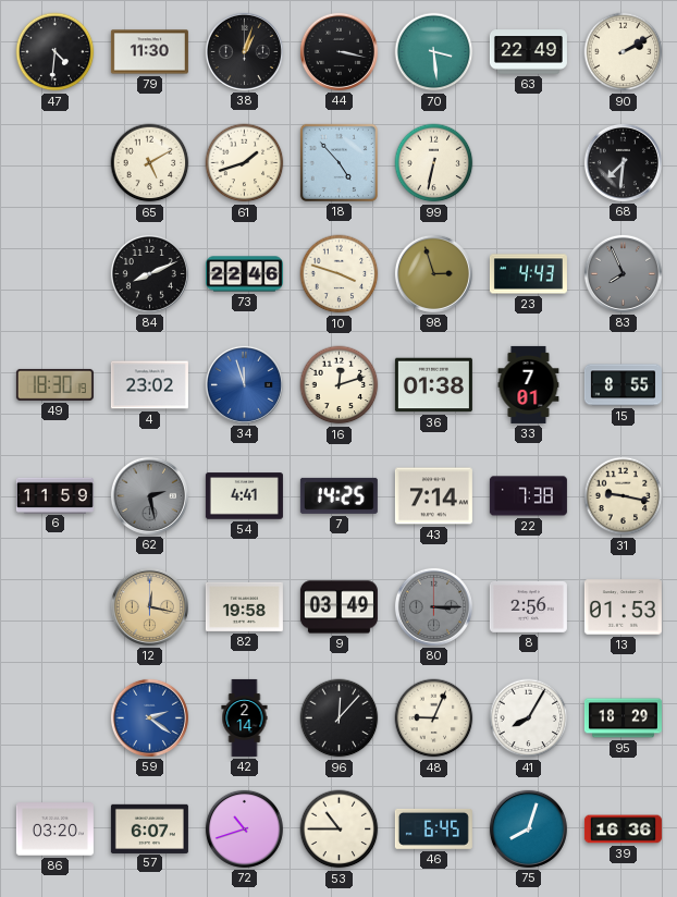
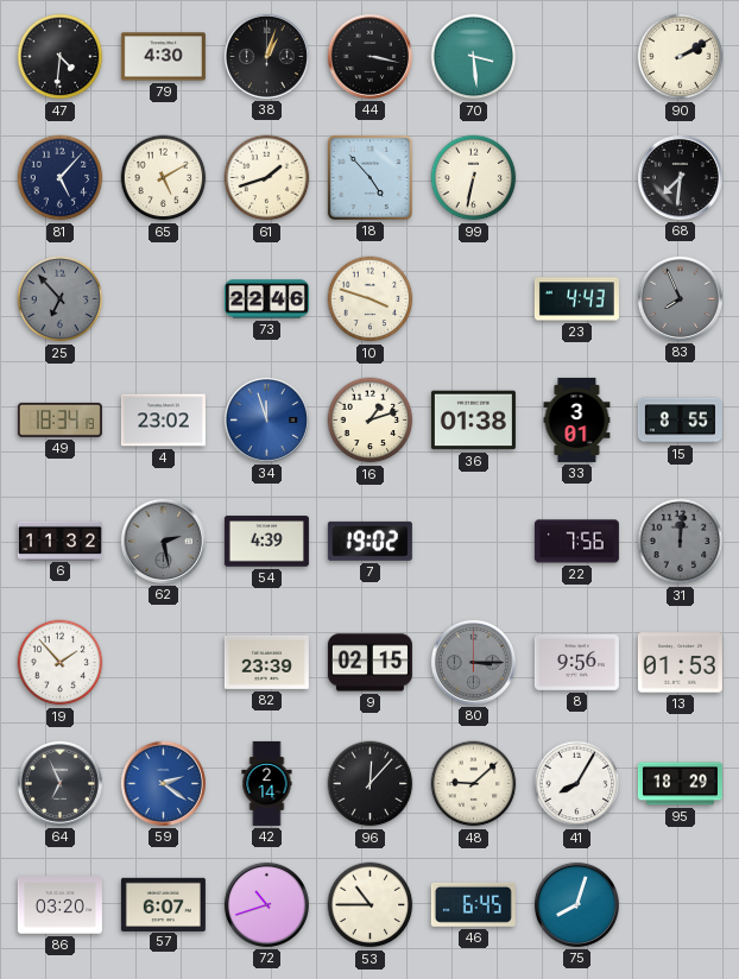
79: 11:30 -> 4:30 (163, 57)
63: 22:49 -> none (528, 52)
81: none -> 5:07 (61, 178)
25: none -> 6:53 (61, 299)
84: 8:11 -> none (149, 273)
98: 2:57 -> none (433, 273)
49: 18:30 -> 18:34 (59, 419)
16: 12:12 -> 1:12 (371, 421)
33: 7:01 -> 3:01 (577, 419)
6: 11:59 -> 11:32 (59, 541)
54: 4:41 -> 4:39 (266, 542)
7: 14:25 -> 19:02 (369, 541)
43: 7:14 -> none (433, 496)
22: 7:38 -> 7:56 (576, 542)
31: 9:17 -> 12:01 (681, 542)
31 dial: cream -> grey (681, 542)
19: none -> 1:53 (61, 663)
12: 12:17 -> none (149, 606)
82: 19:58 -> 23:39 (266, 662)
9: 03:49 -> 02:15 (369, 663)
8: 2:56 -> 9:56 (576, 662)
64: none -> 6:56 (59, 783)
48: 9:04 -> 9:08 (474, 784)
39: 16:36 -> none (623, 830)
